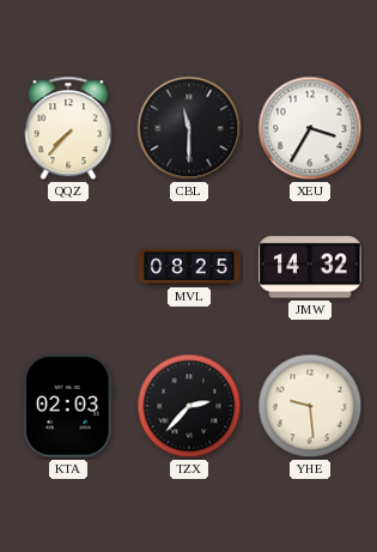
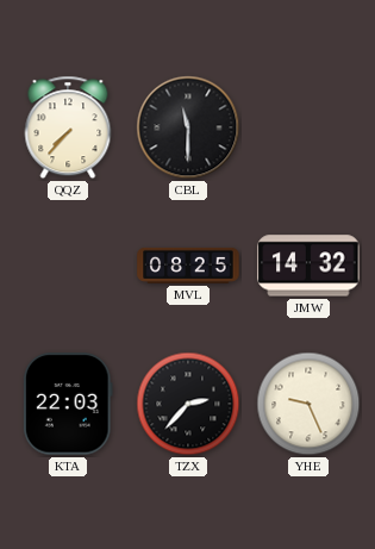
XEU: 3:35 -> none (310, 128)
KTA: 02:03 -> 22:03 (68, 404)
YHE: 9:29 -> 9:26 (308, 404)
